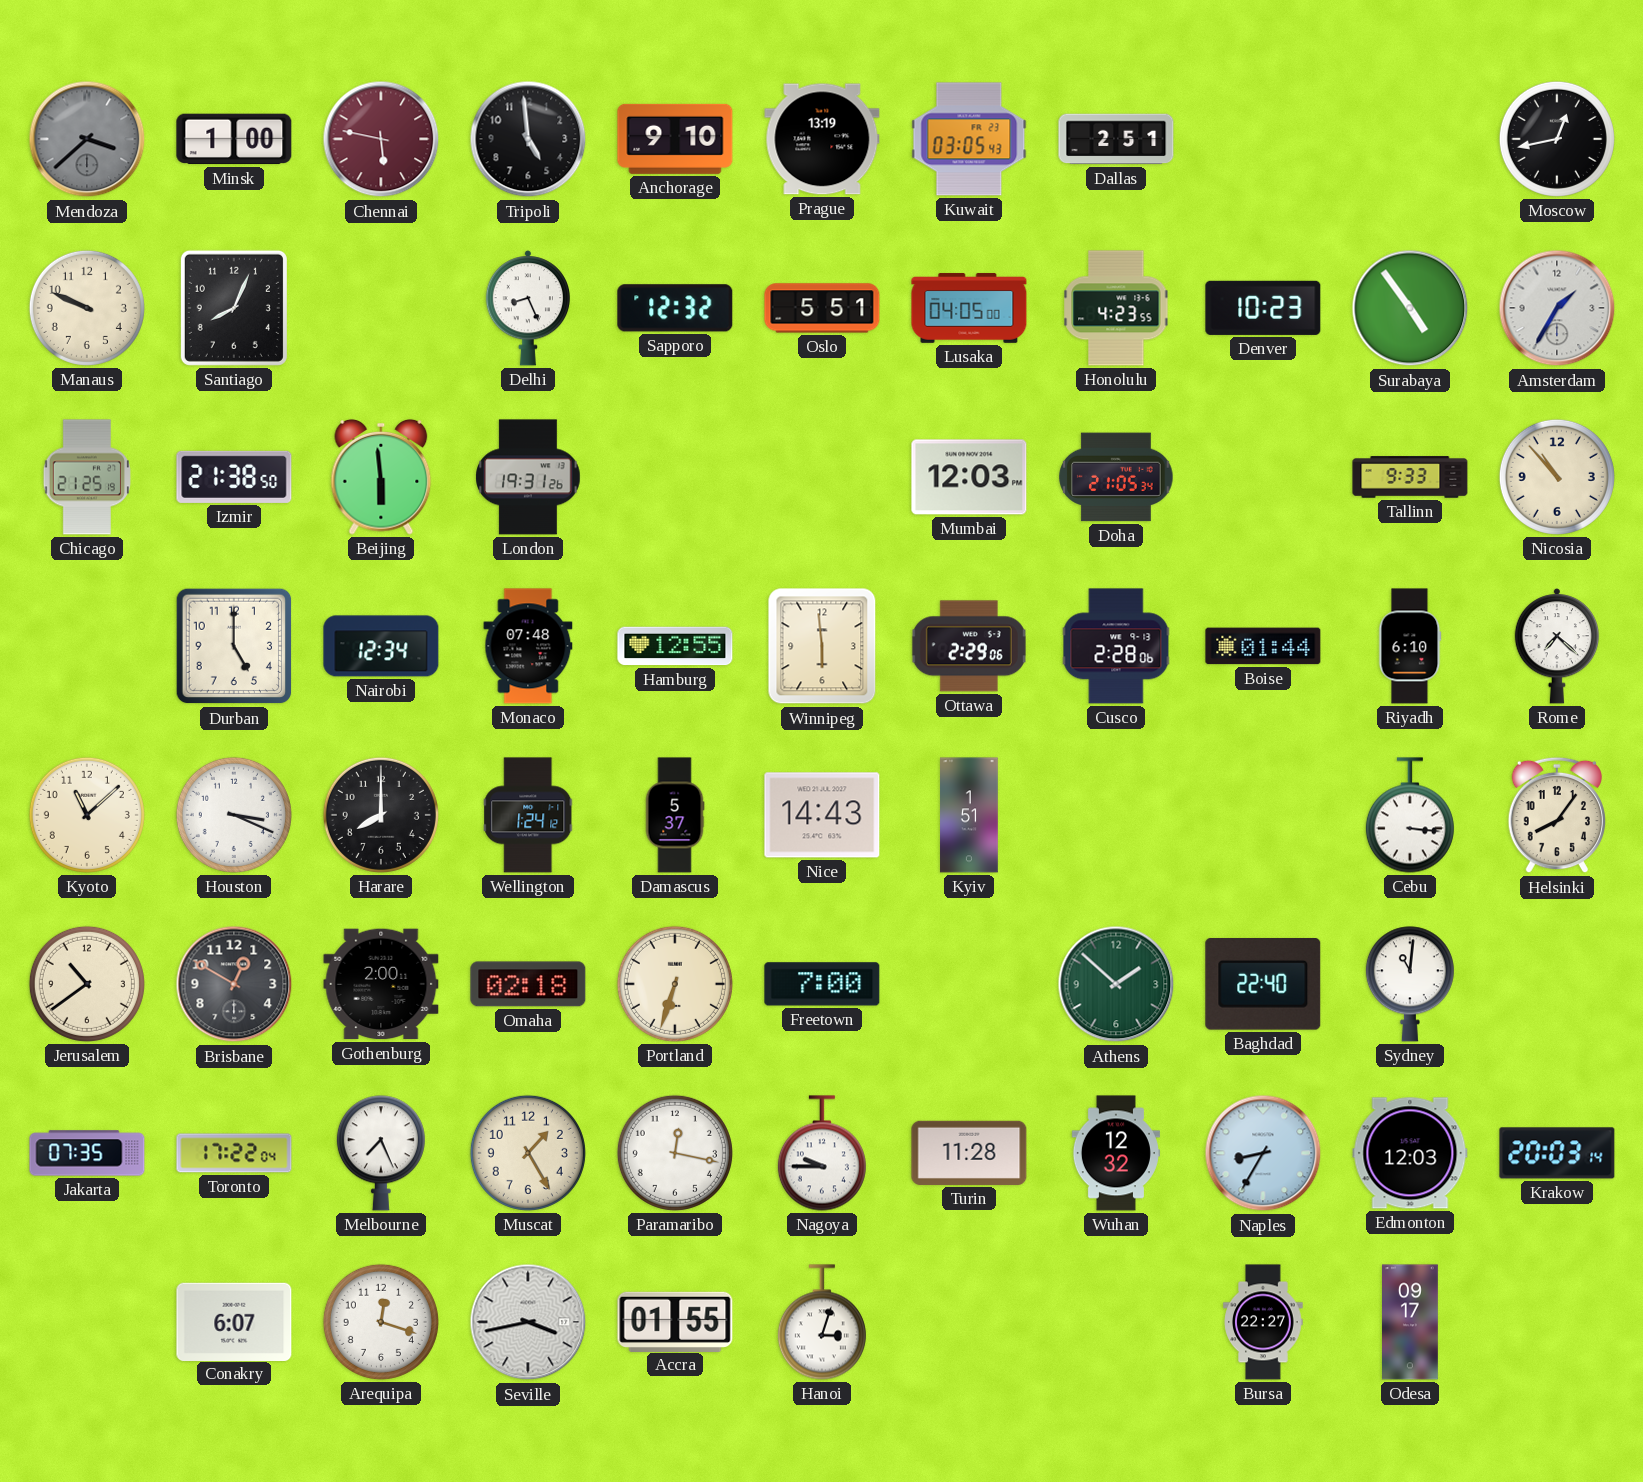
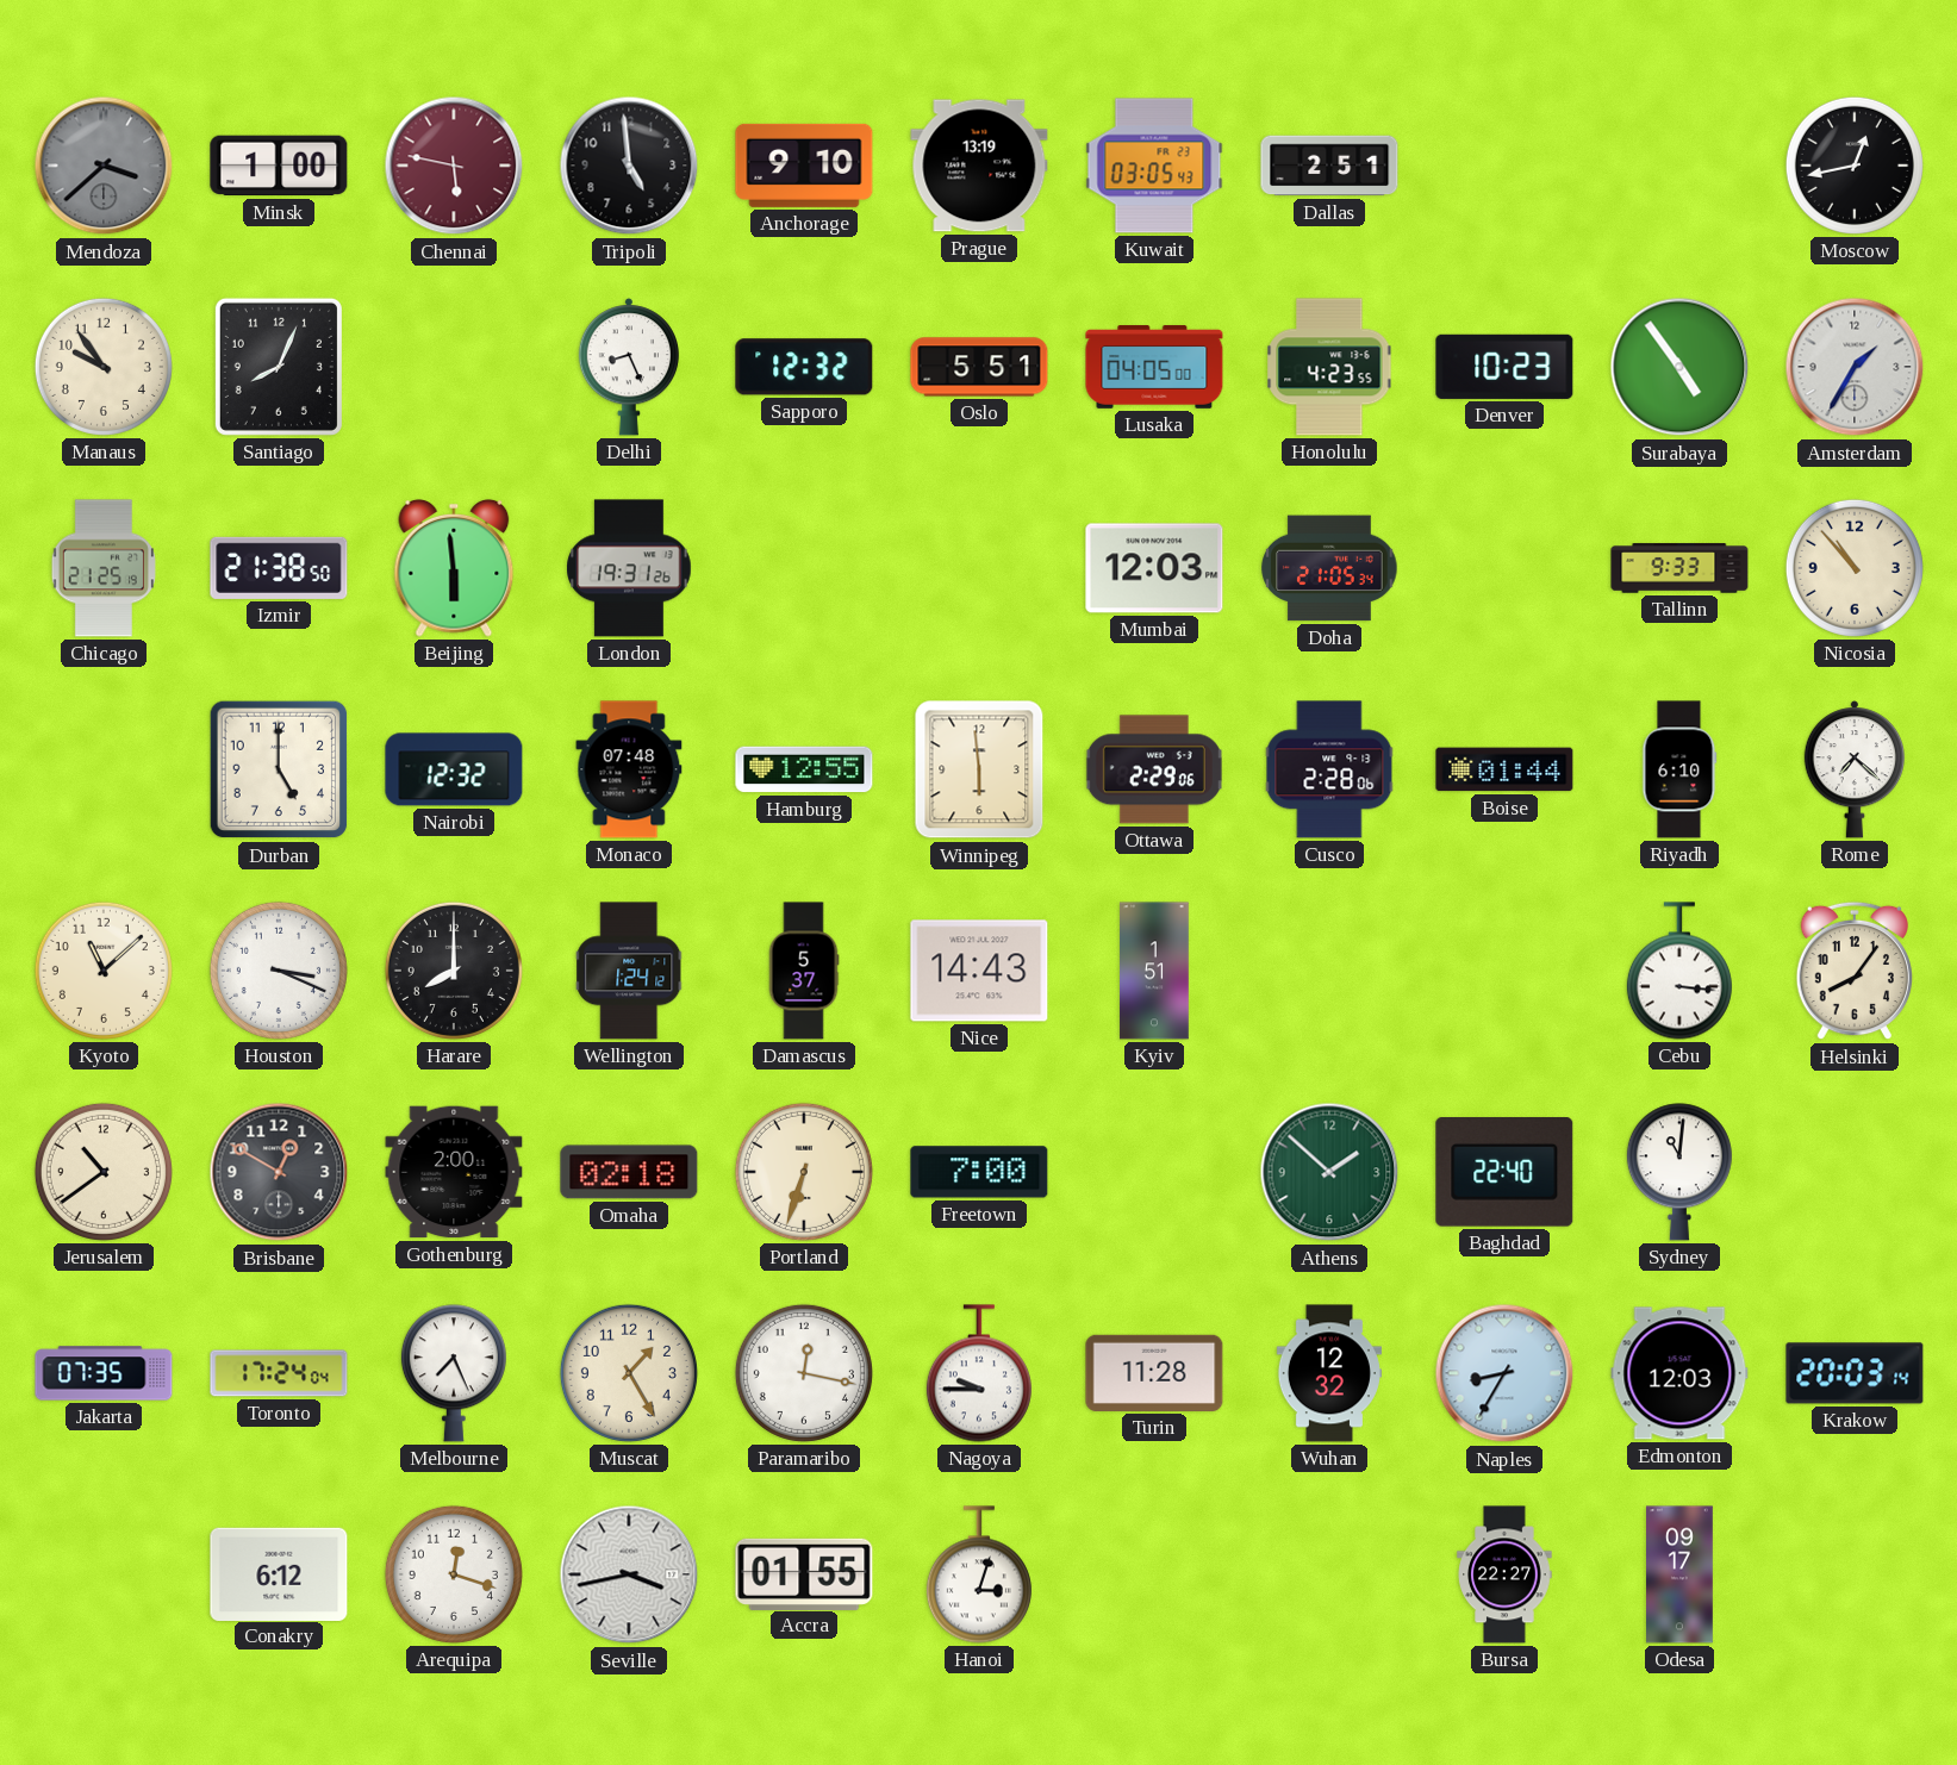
Manaus: 9:49 -> 9:54 (104, 367)
Nairobi: 12:34 -> 12:32 (454, 769)
Toronto: 17:22 -> 17:24 (279, 1373)
Conakry: 6:07 -> 6:12 (279, 1573)
